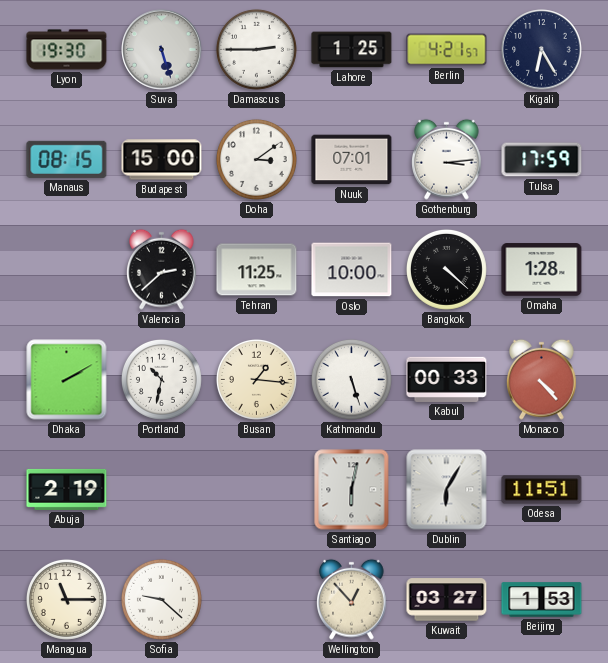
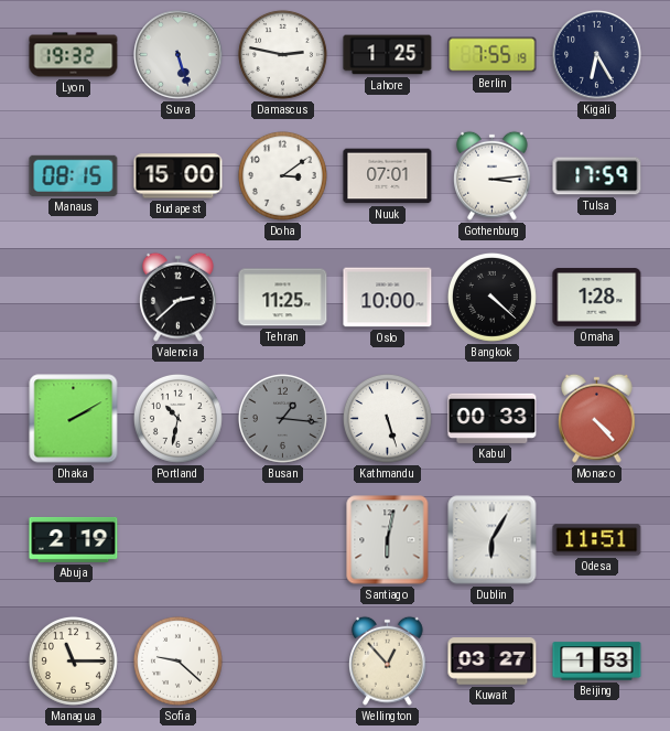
Lyon: 19:30 -> 19:32 (74, 55)
Damascus: 2:45 -> 2:47 (282, 54)
Berlin: 4:21 -> 7:55 (493, 55)
Busan dial: cream -> grey (282, 418)
